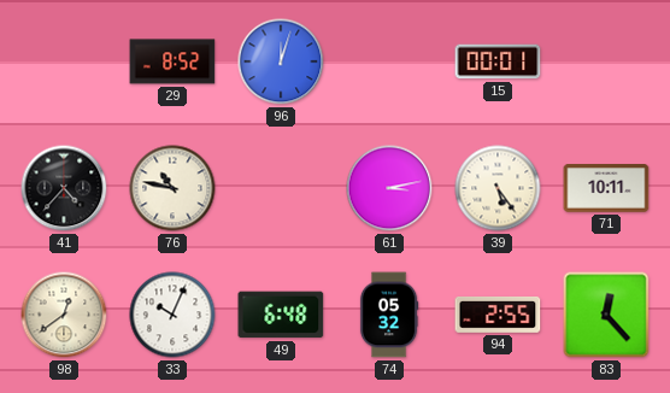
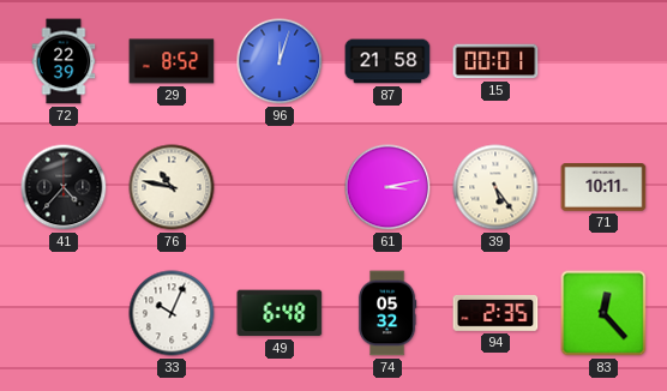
72: none -> 22:39 (64, 61)
87: none -> 21:58 (387, 61)
98: 12:39 -> none (64, 315)
94: 2:55 -> 2:35 (495, 313)
